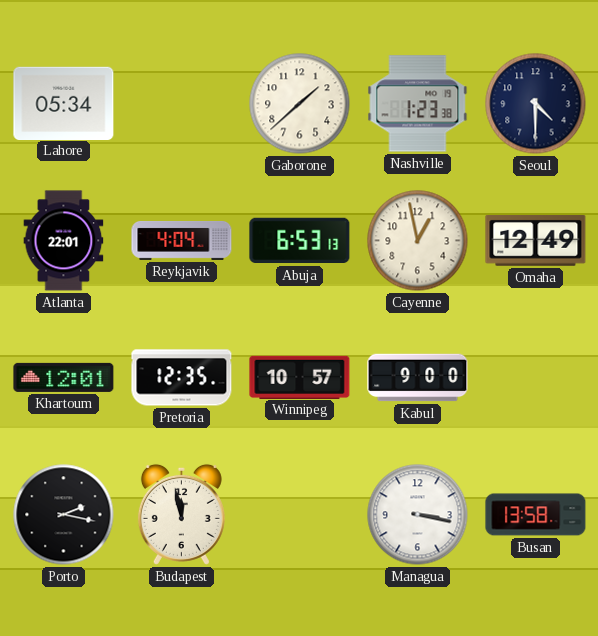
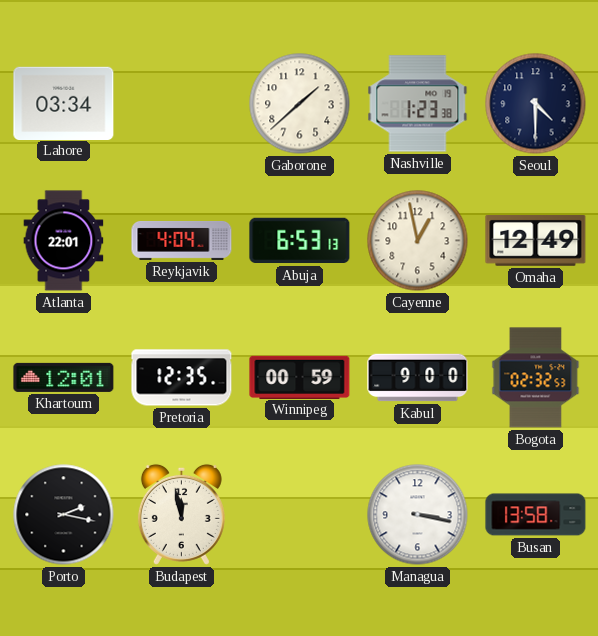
Lahore: 05:34 -> 03:34 (64, 103)
Winnipeg: 10:57 -> 00:59 (300, 377)
Bogota: none -> 02:32 (536, 378)
